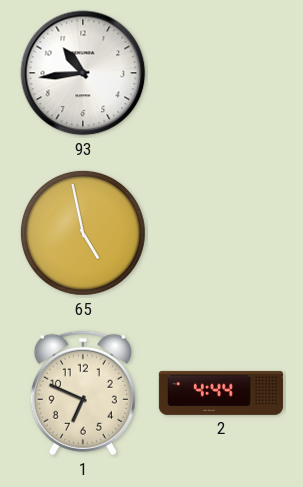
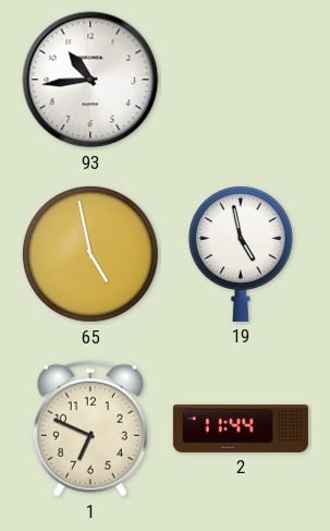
19: none -> 4:58 (241, 254)
2: 4:44 -> 11:44 (241, 429)
